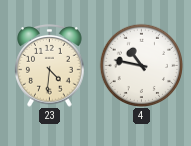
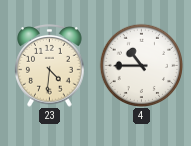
4: 10:47 -> 10:45 (141, 65)
